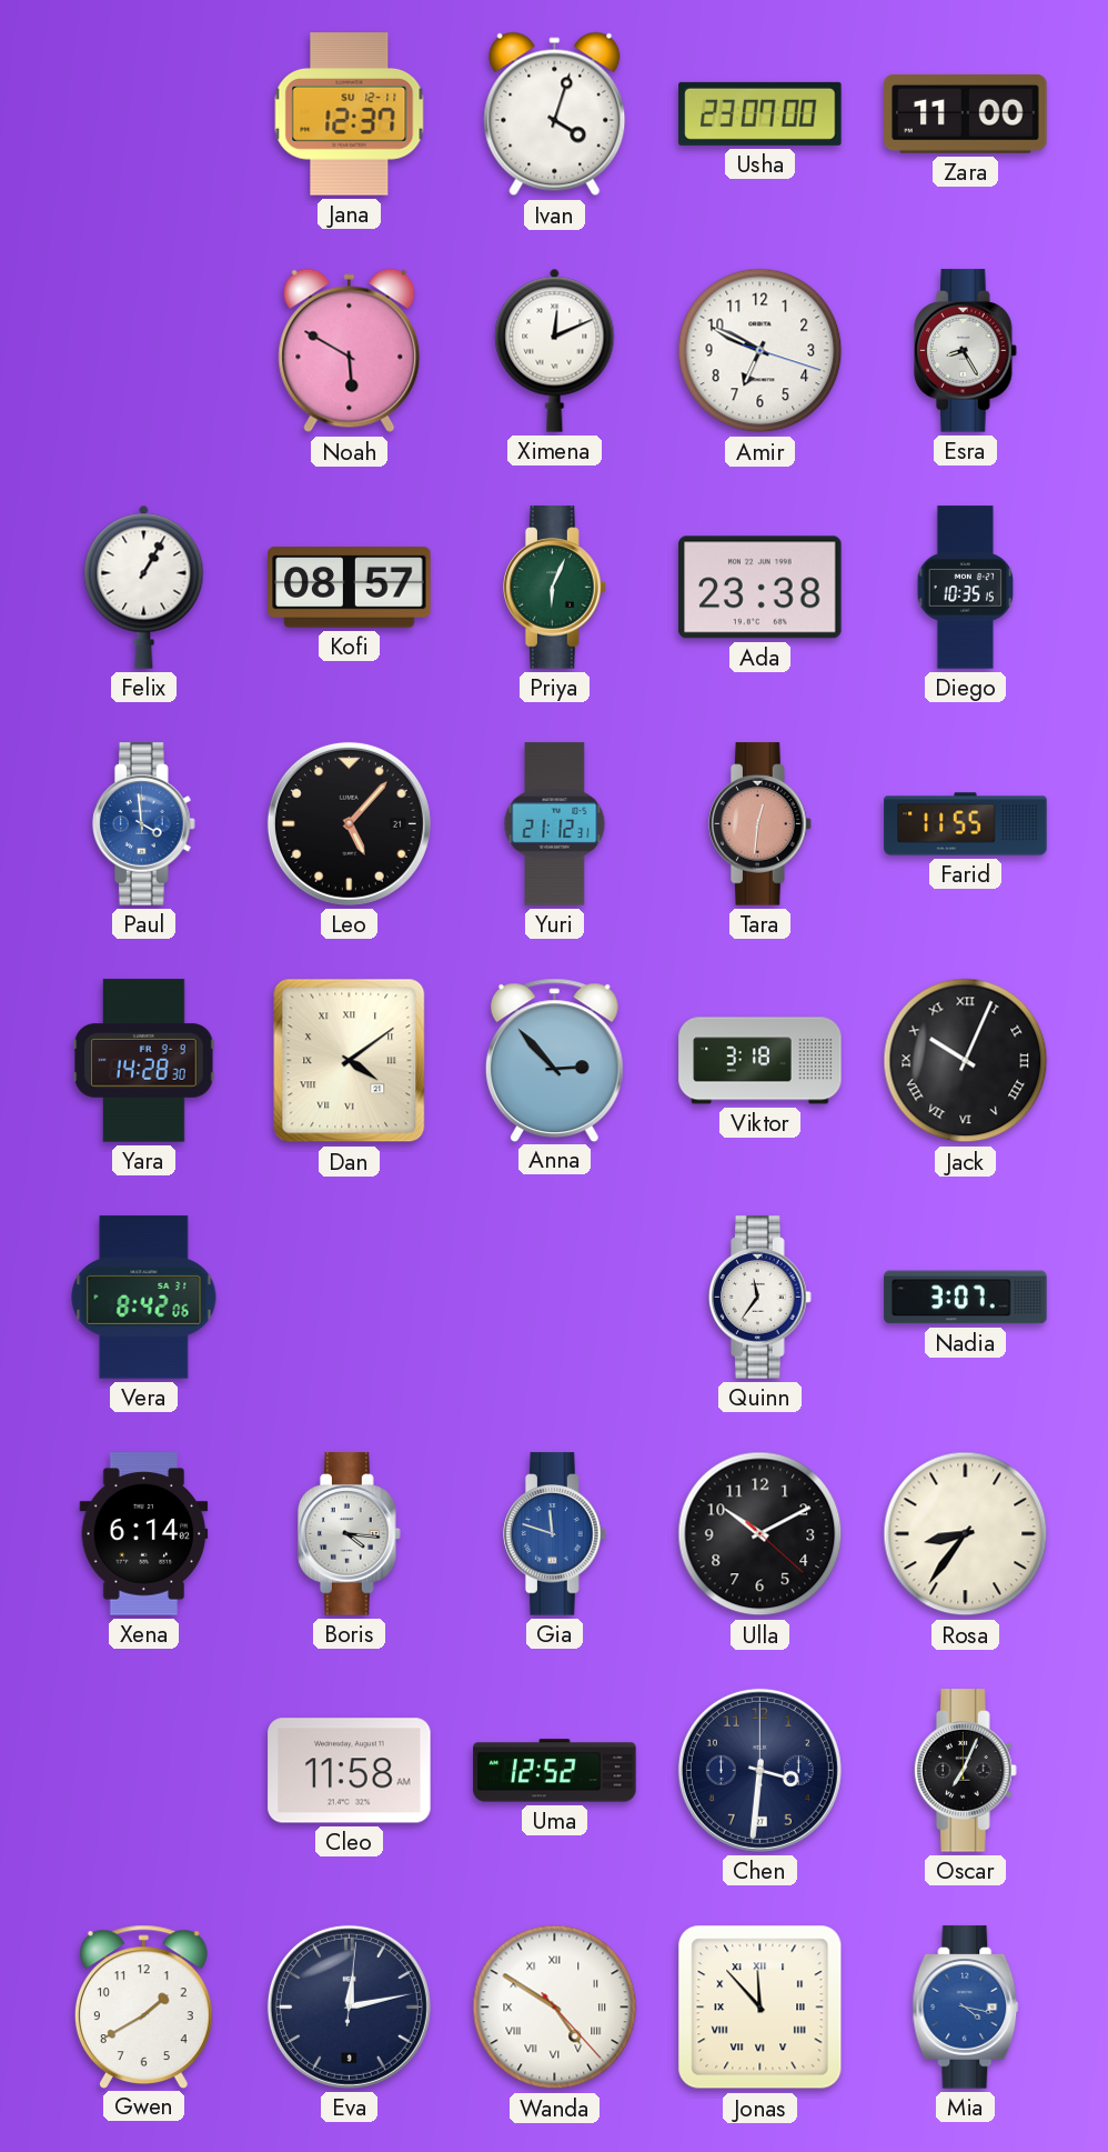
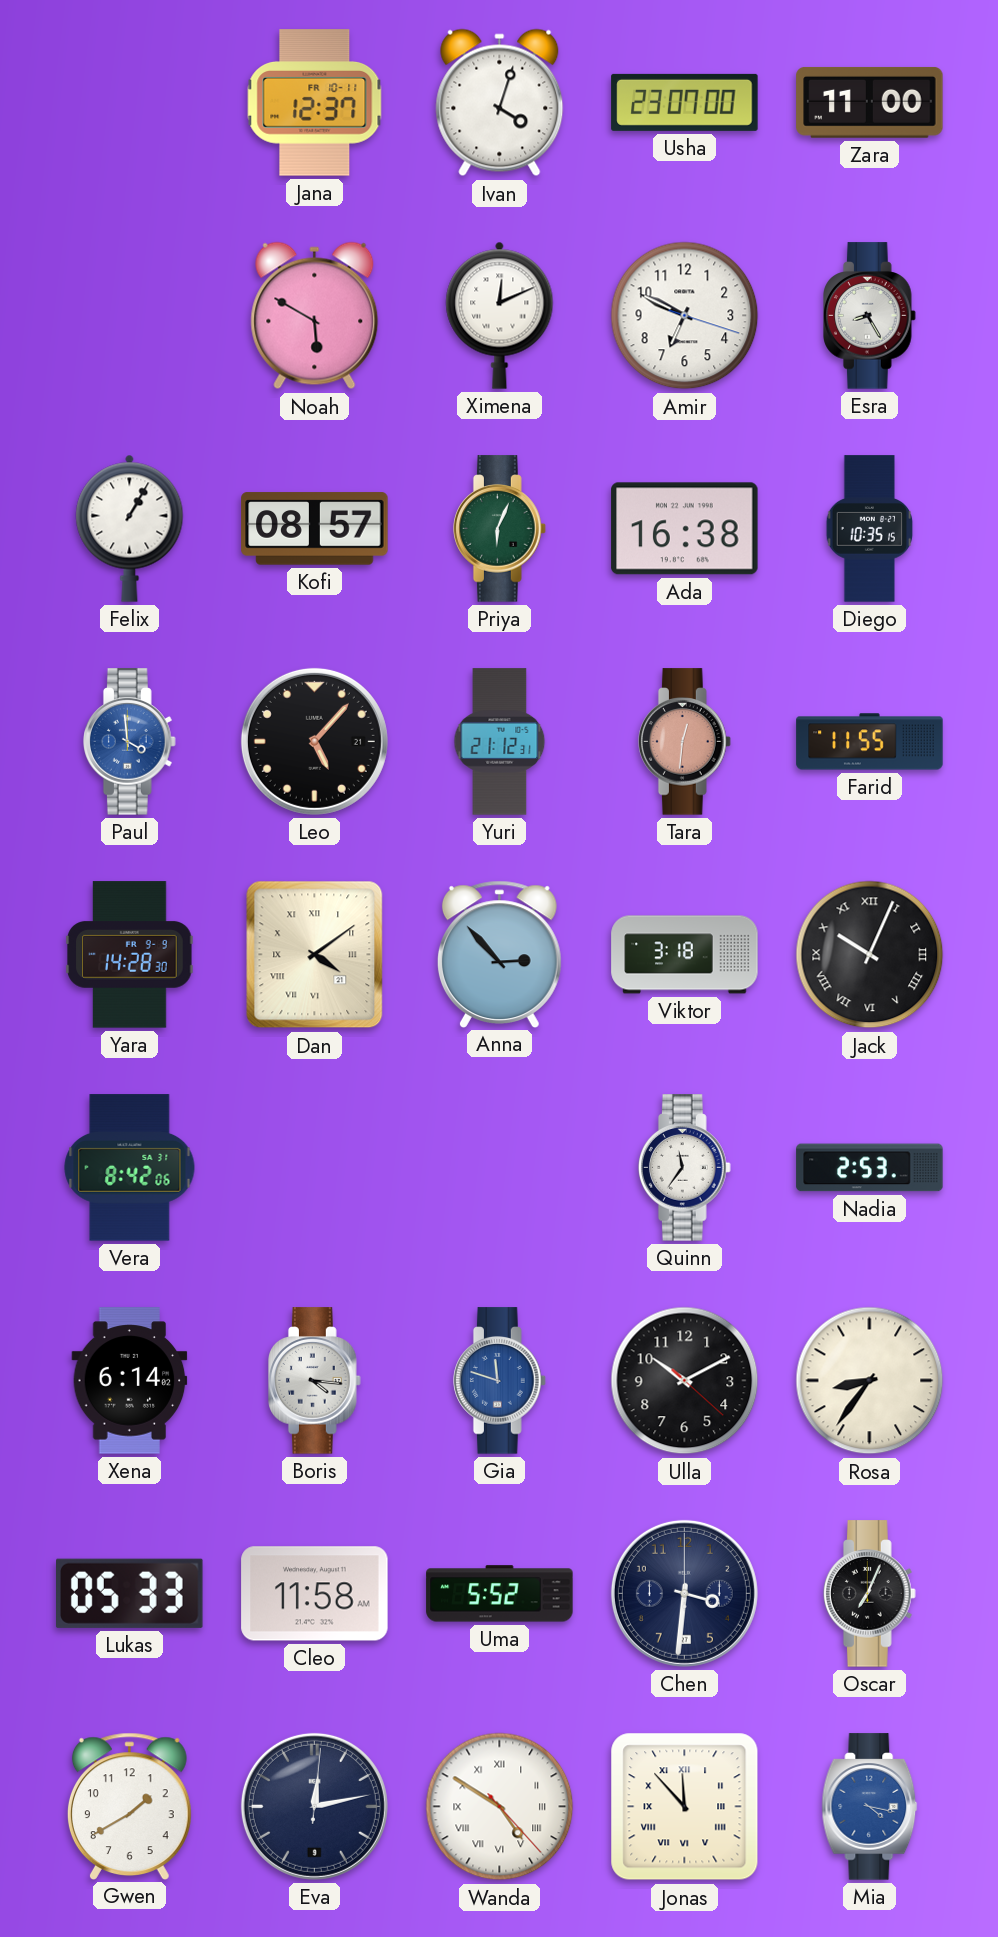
Jana date: SU 12-11 -> FR 10-11 (315, 103)
Ada: 23:38 -> 16:38 (685, 529)
Nadia: 3:07 -> 2:53 (870, 1168)
Lukas: none -> 05:33 (130, 1593)
Uma: 12:52 -> 5:52 (500, 1594)
